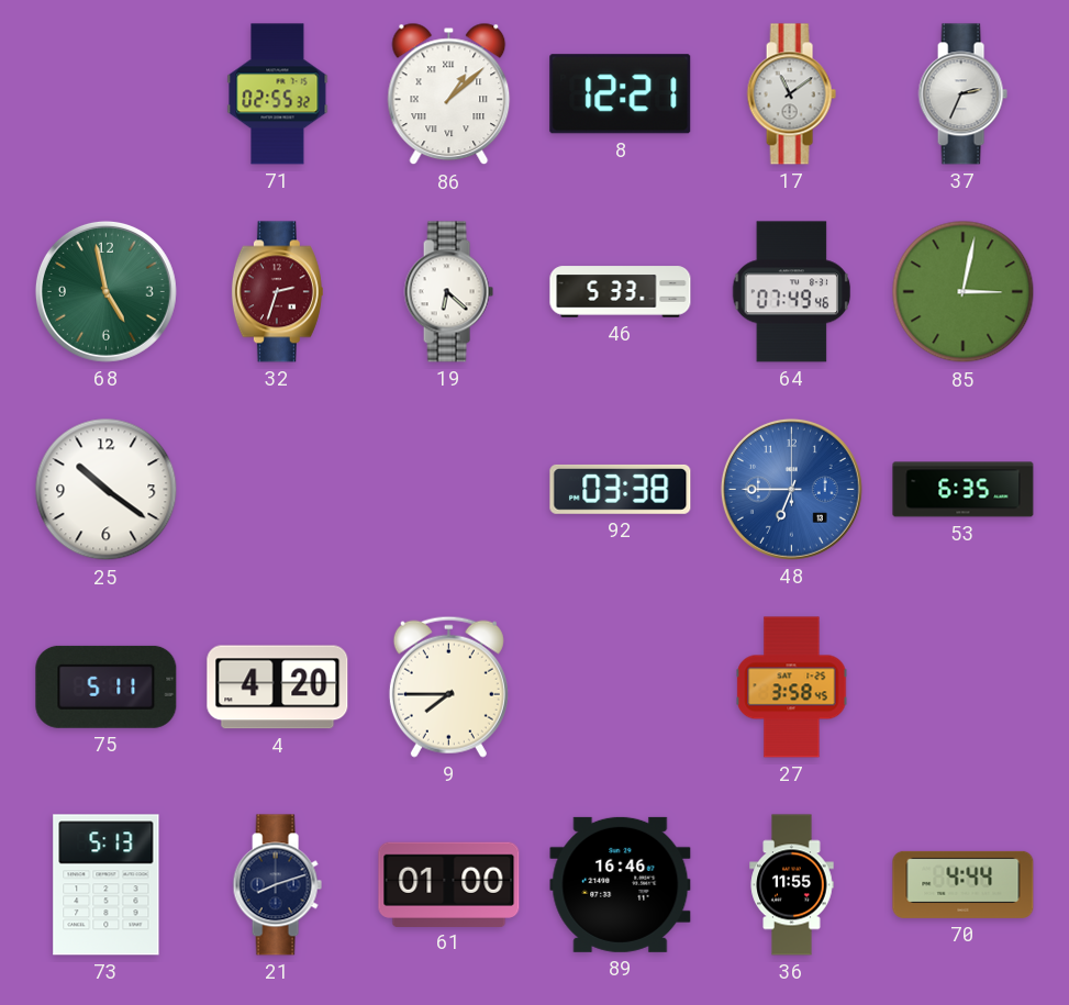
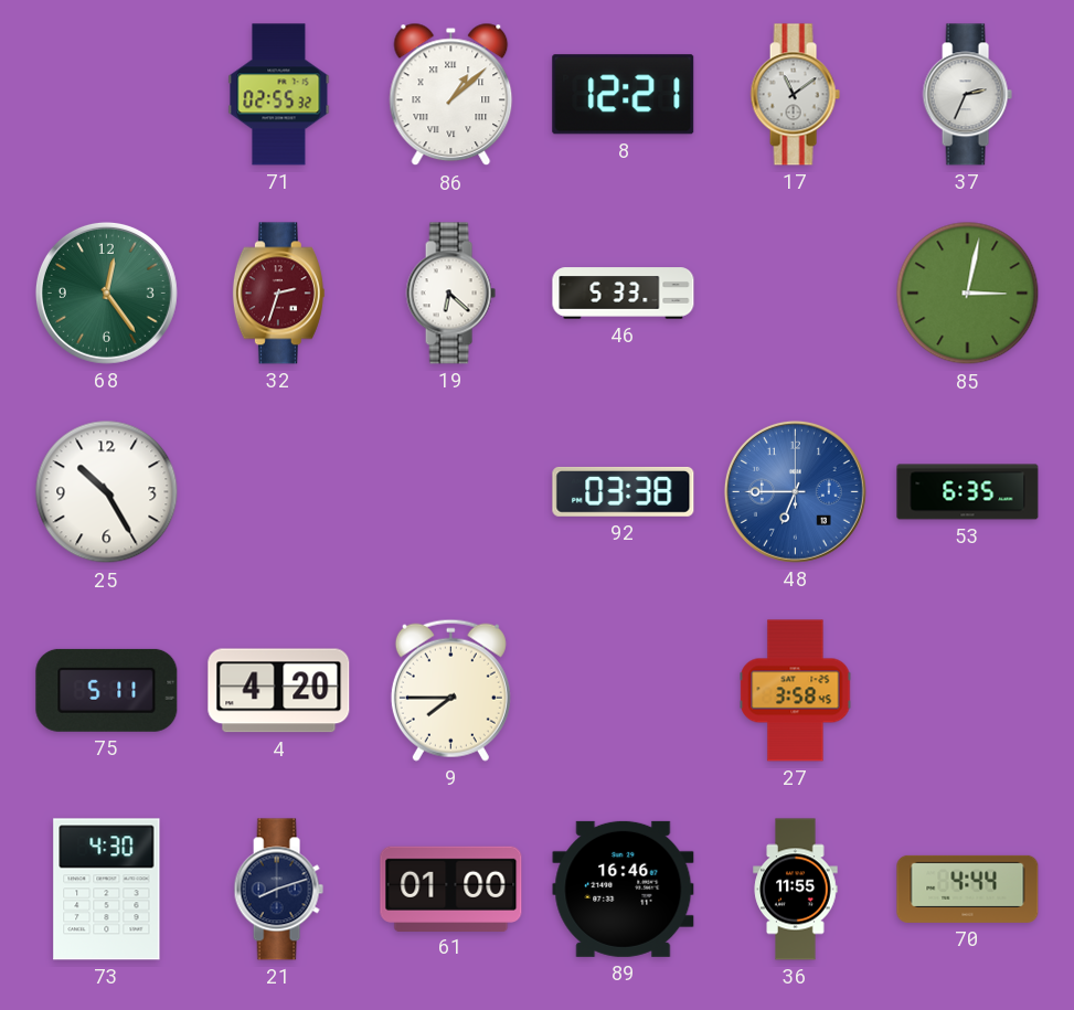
68: 4:58 -> 12:24 (106, 293)
64: 07:49 -> none (792, 292)
25: 10:21 -> 10:25 (107, 492)
73: 5:13 -> 4:30 (107, 890)
